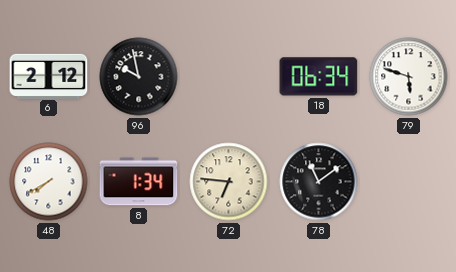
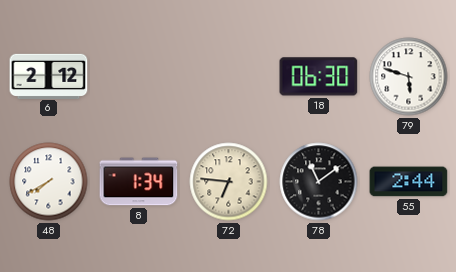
96: 9:58 -> none (139, 77)
18: 06:34 -> 06:30 (319, 77)
55: none -> 2:44 (409, 182)
